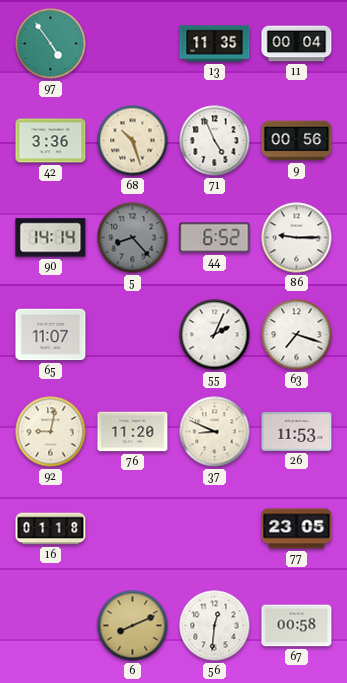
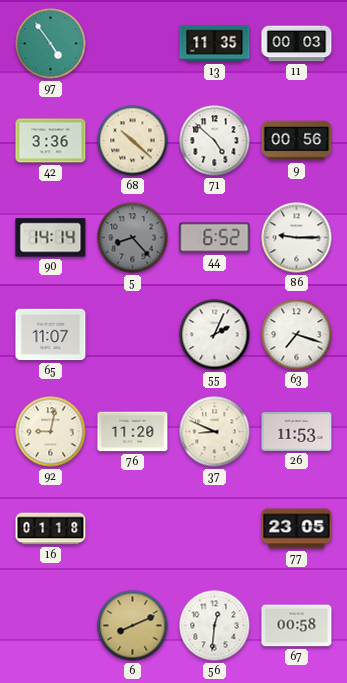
11: 00:04 -> 00:03 (297, 44)
68: 10:27 -> 10:22 (133, 141)
71: 4:56 -> 4:52 (215, 141)
